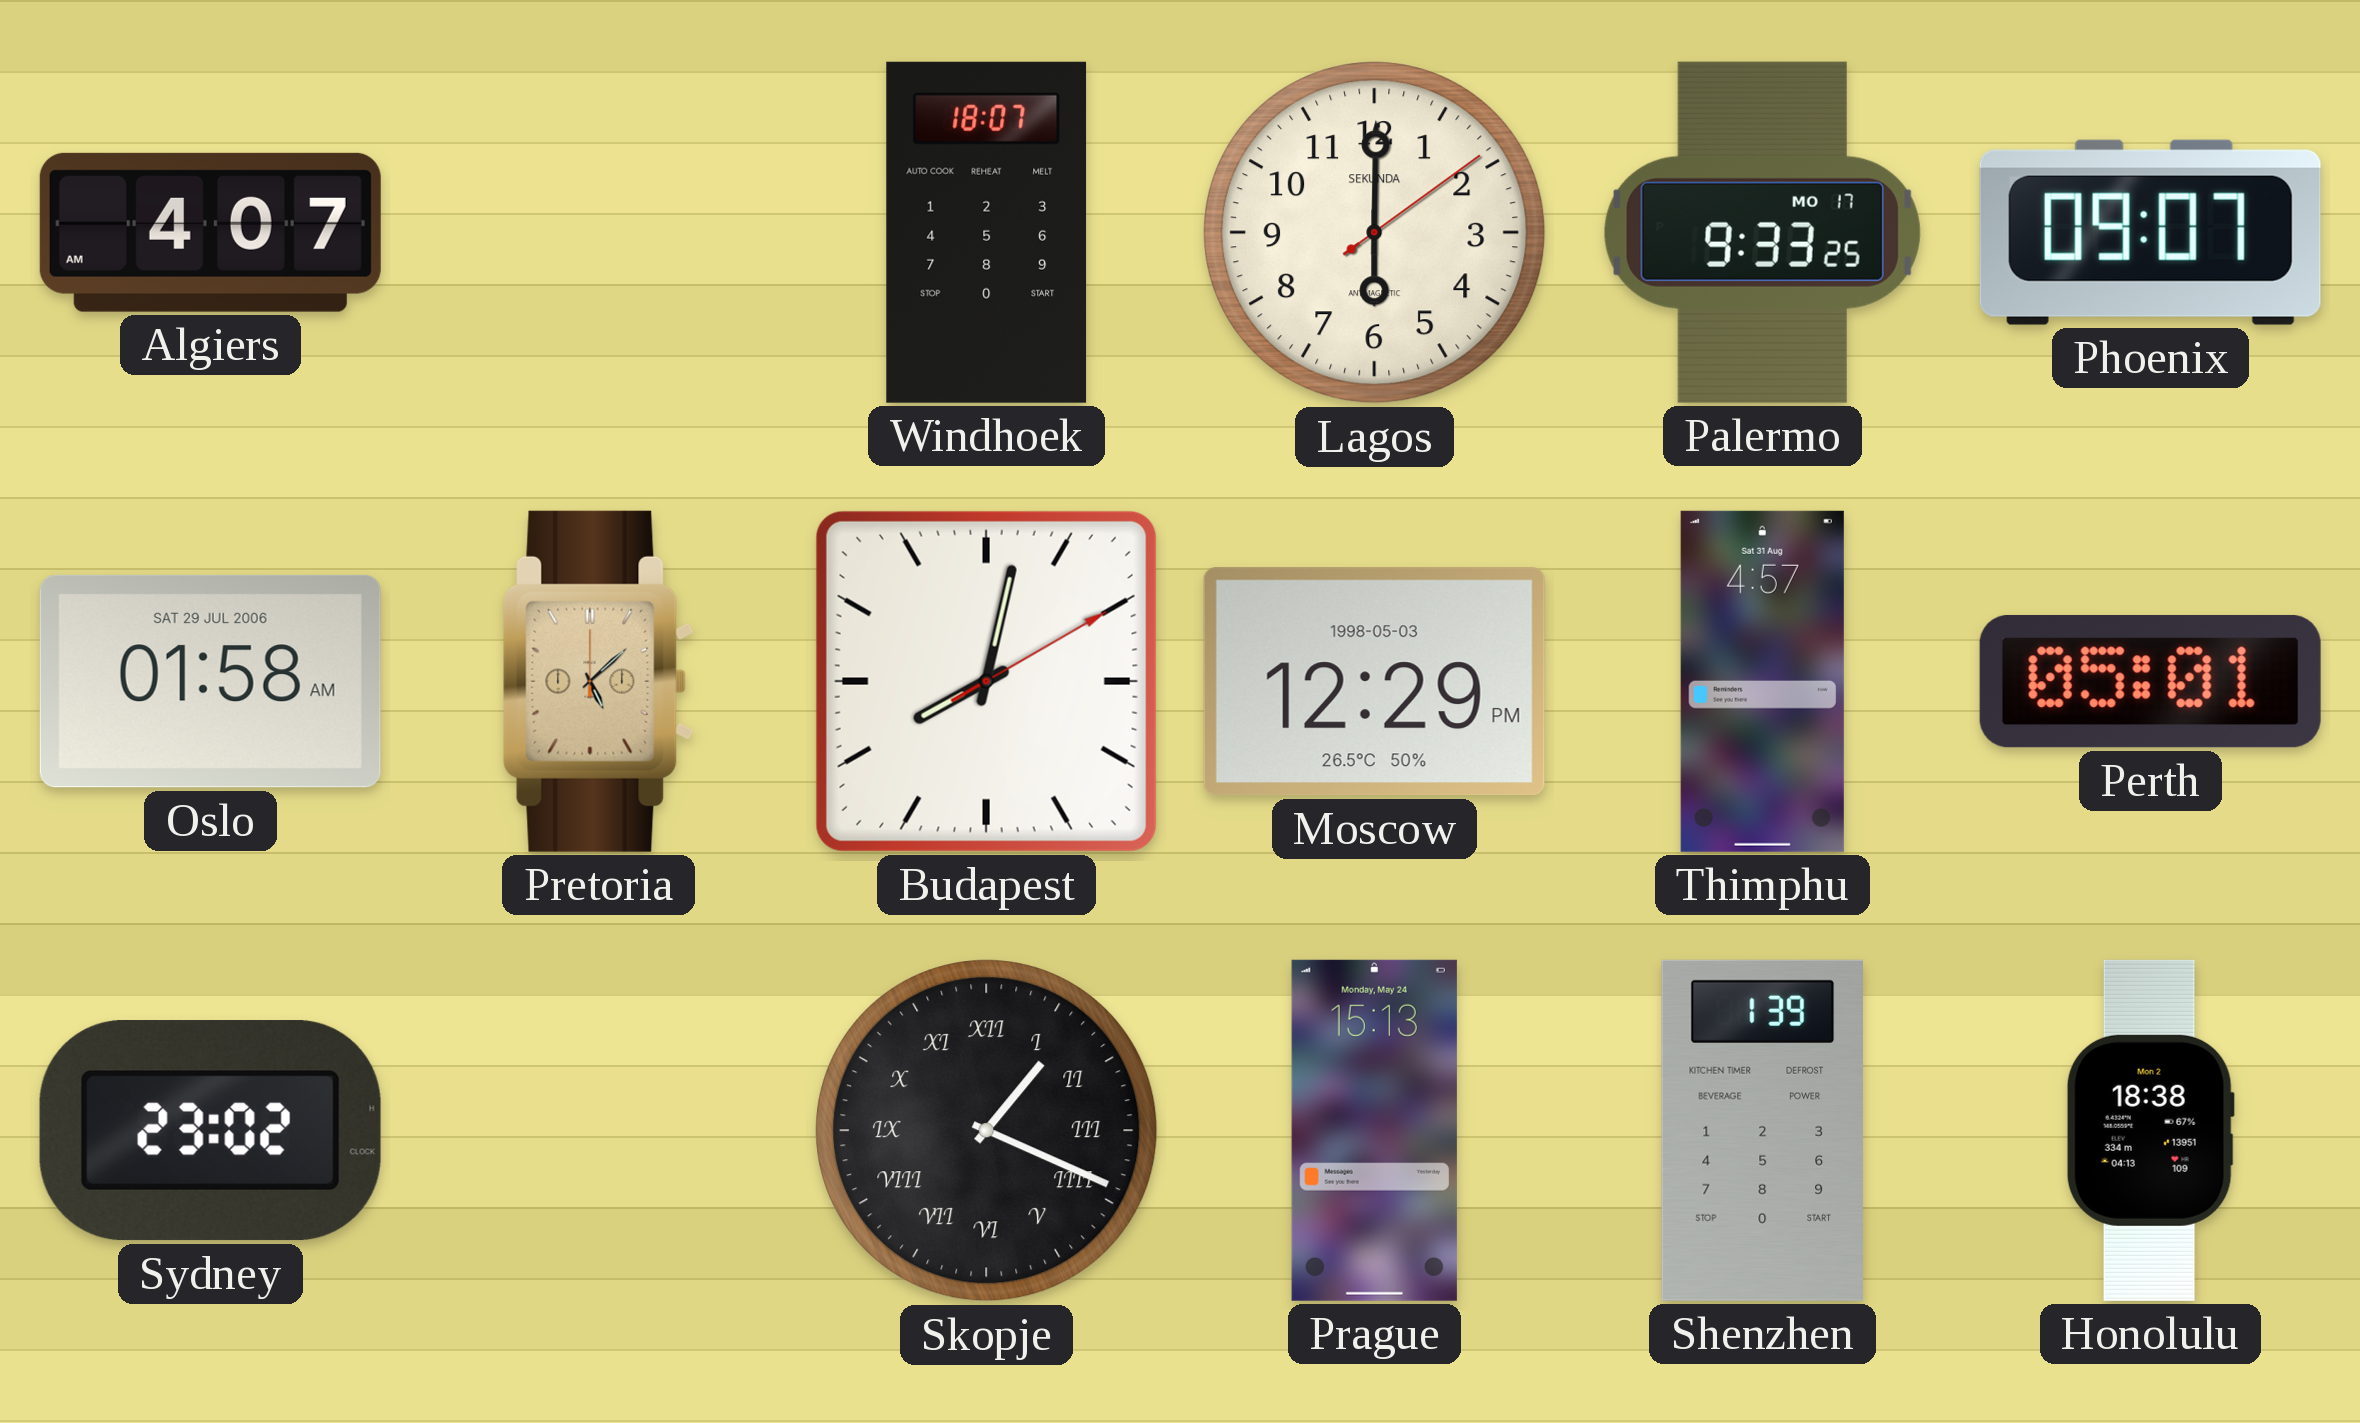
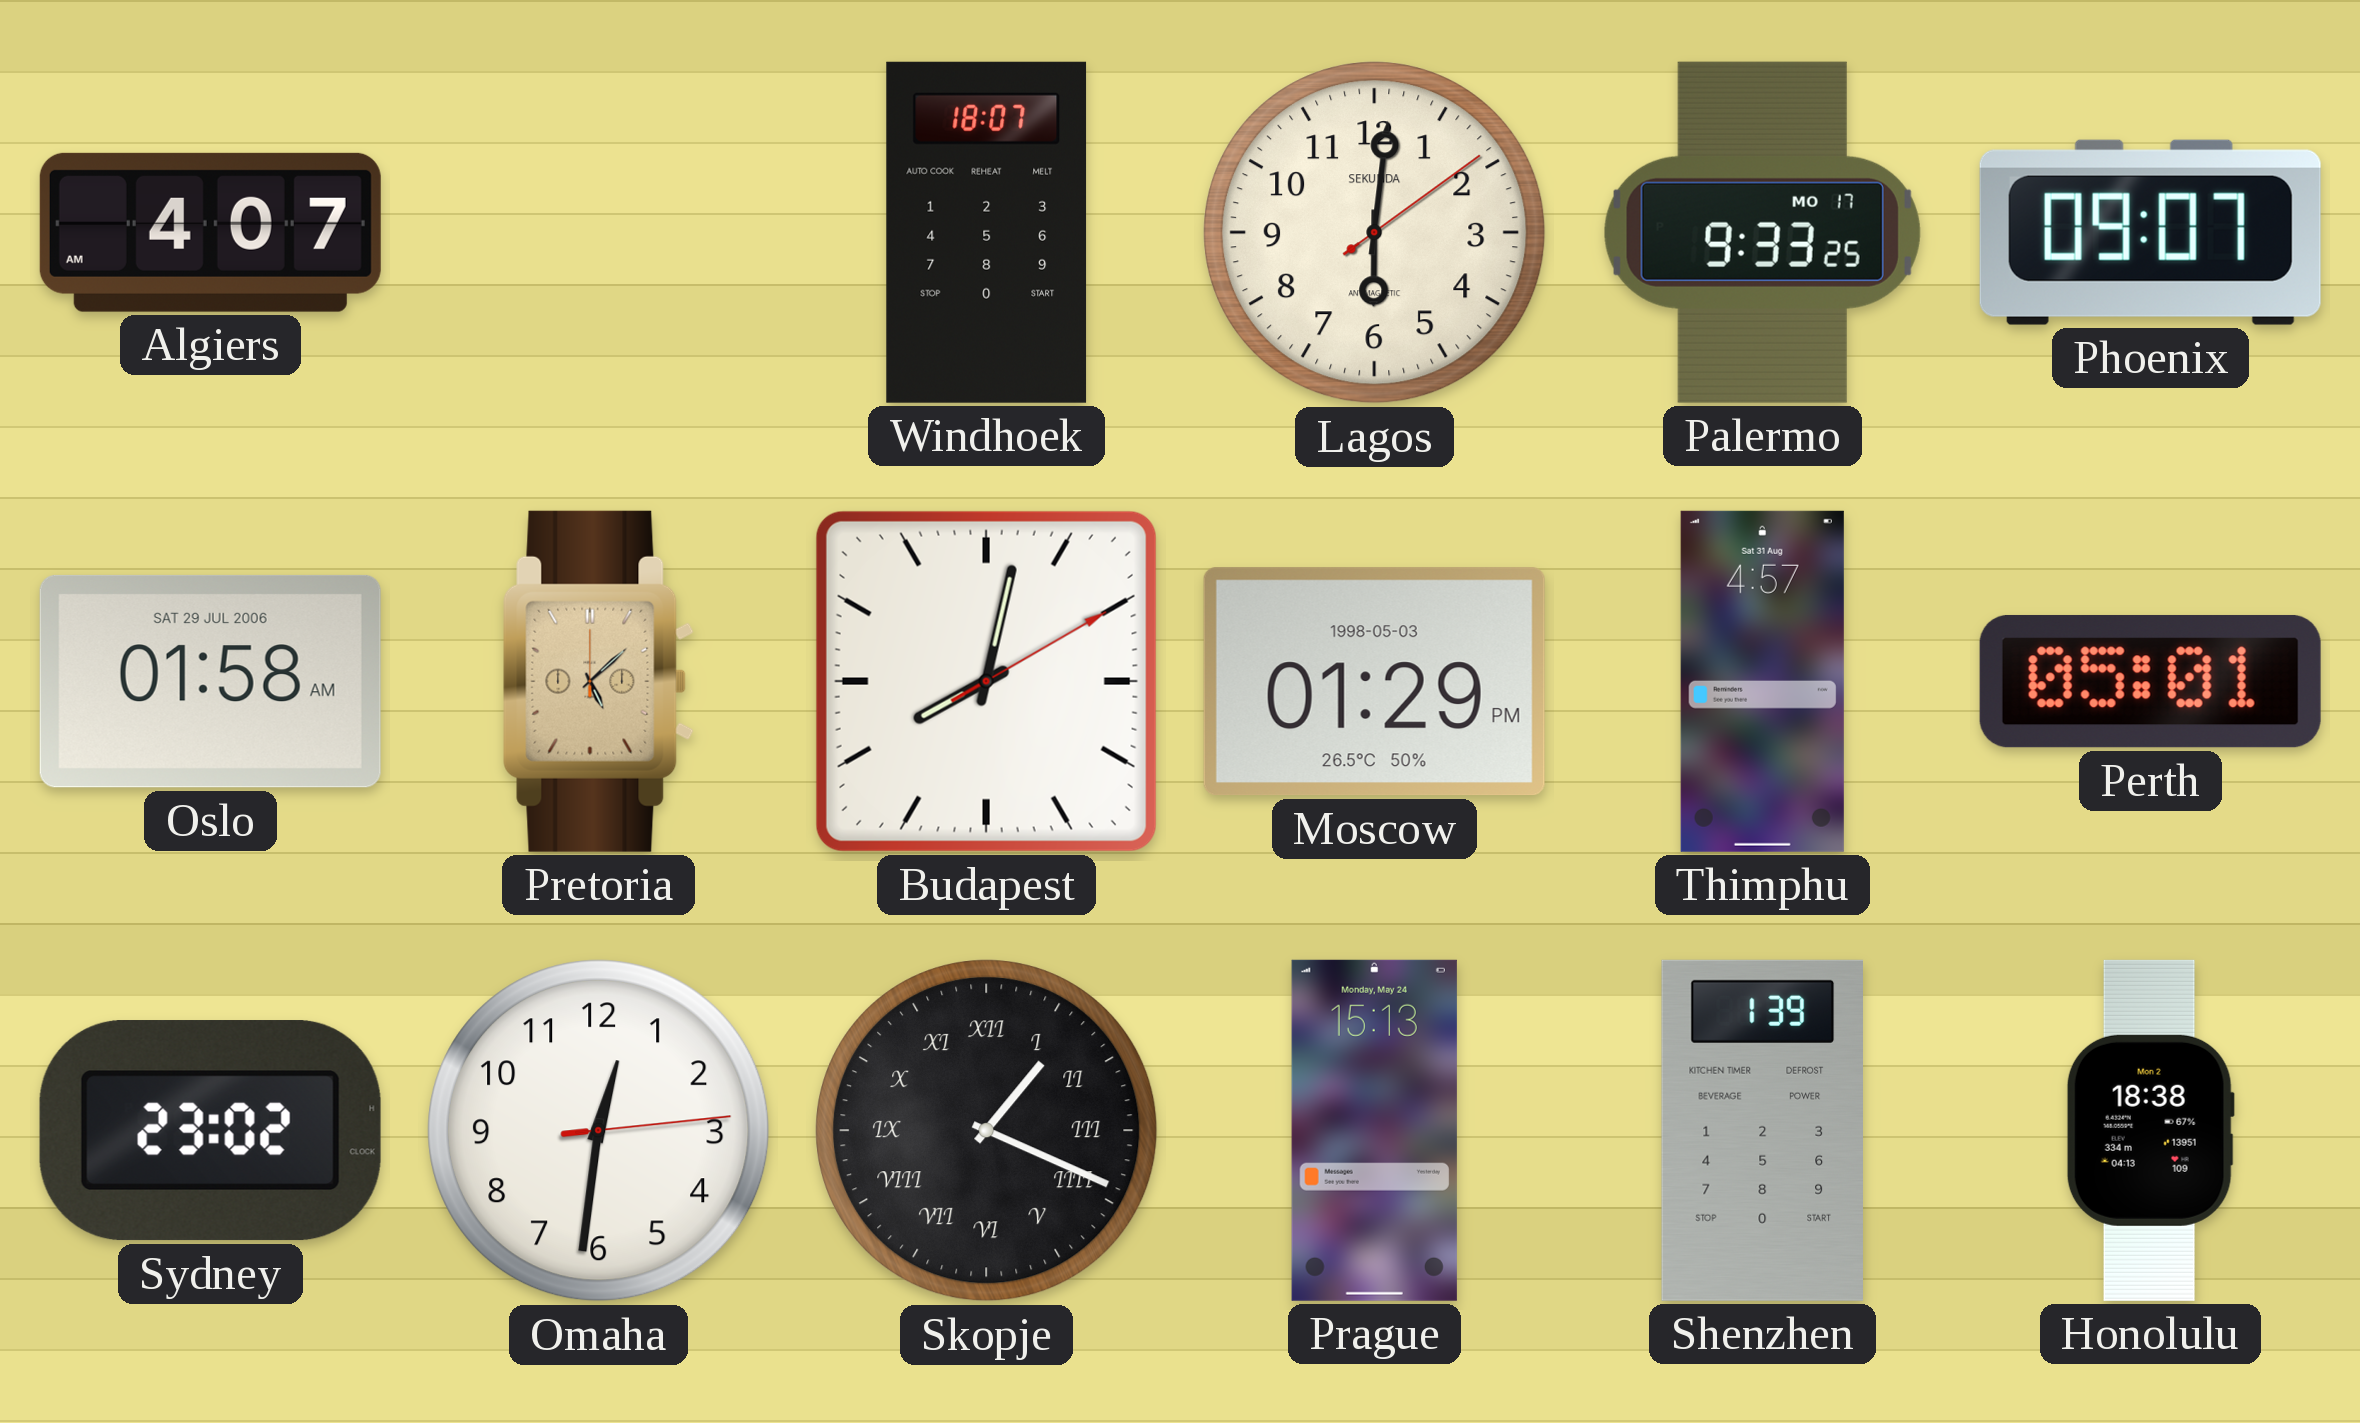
Lagos: 6:00 -> 6:01 (1375, 233)
Moscow: 12:29 -> 01:29 (1374, 682)
Omaha: none -> 12:31 (599, 1131)
